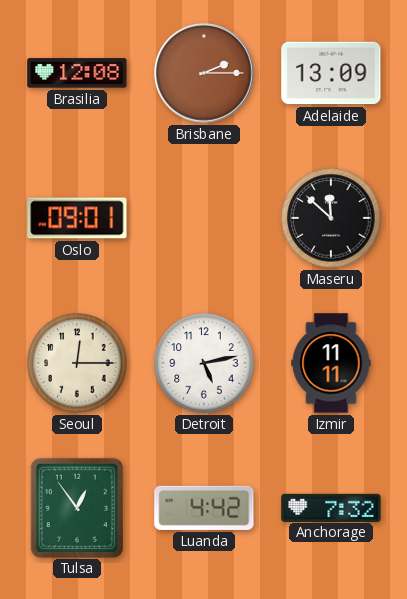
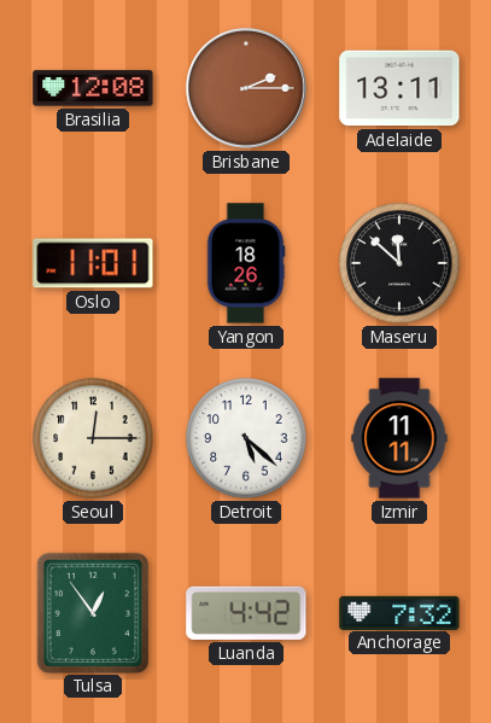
Adelaide: 13:09 -> 13:11 (399, 88)
Oslo: 09:01 -> 11:01 (93, 263)
Yangon: none -> 18:26 (246, 263)
Detroit: 5:13 -> 5:22 (246, 438)
